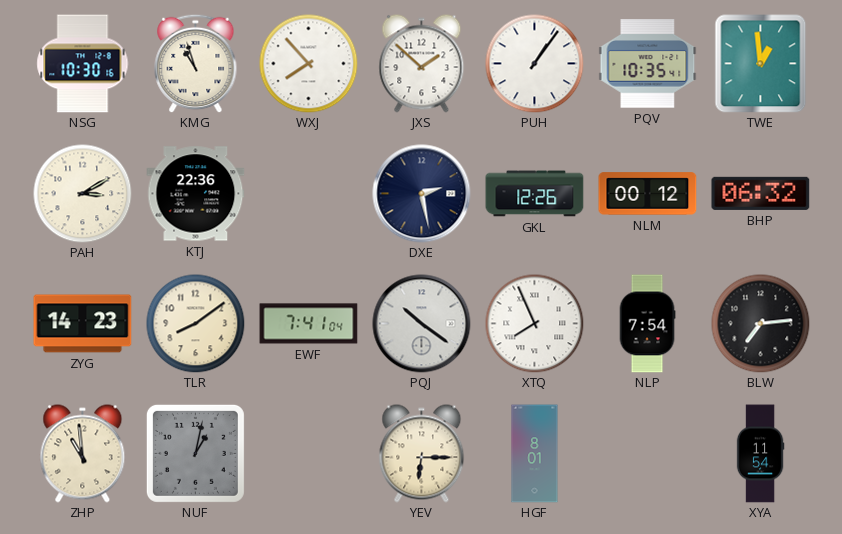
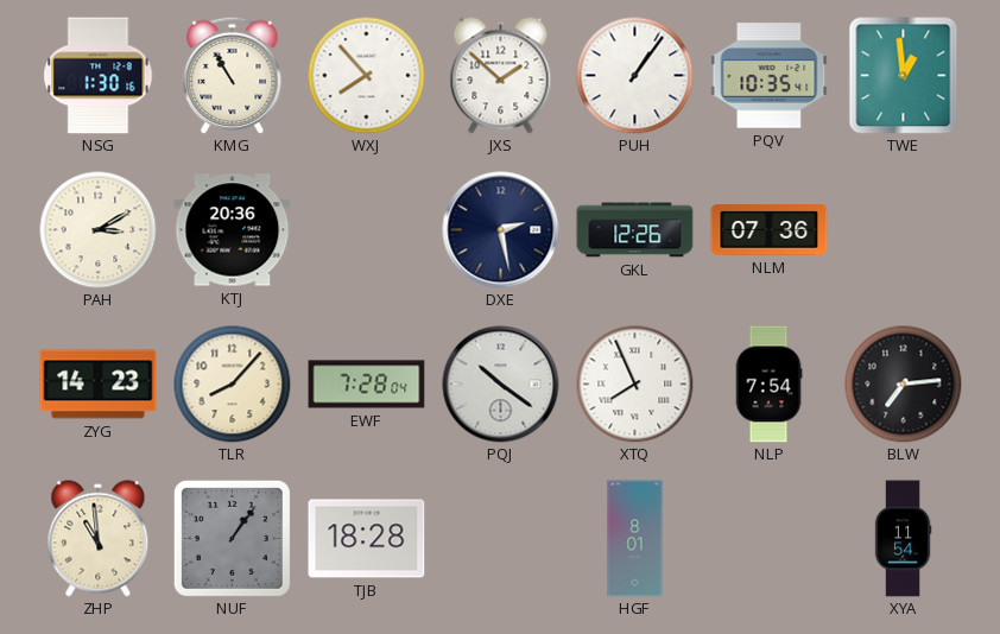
NSG: 10:30 -> 1:30 (99, 76)
KMG: 10:57 -> 10:55 (233, 75)
KTJ: 22:36 -> 20:36 (233, 230)
NLM: 00:12 -> 07:36 (770, 230)
BHP: 06:32 -> none (761, 193)
TLR: 8:09 -> 8:07 (233, 385)
EWF: 7:41 -> 7:28 (367, 385)
NUF: 1:02 -> 1:06 (232, 538)
TJB: none -> 18:28 (367, 539)
YEV: 6:15 -> none (422, 454)
